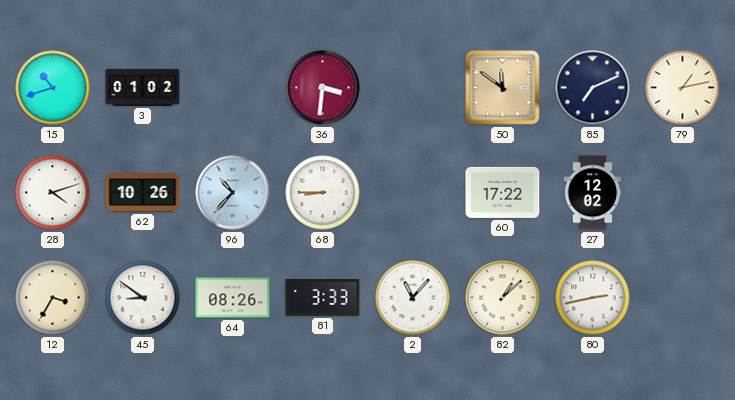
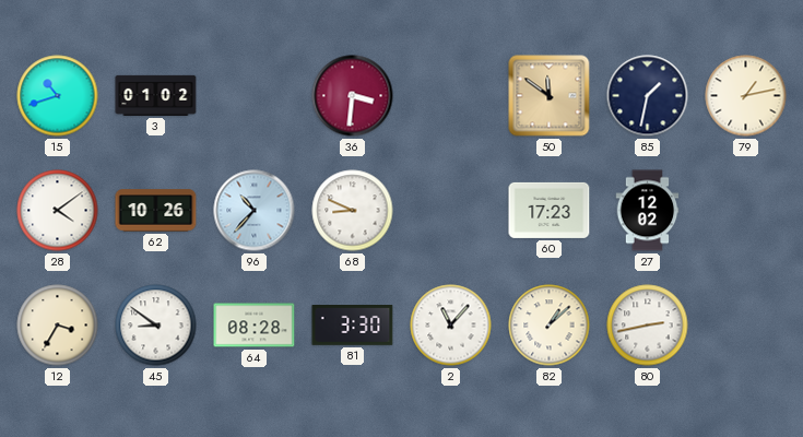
85: 7:11 -> 1:32 (648, 96)
28: 4:12 -> 4:09 (58, 211)
68: 8:45 -> 8:49 (353, 211)
60: 17:22 -> 17:23 (550, 210)
64: 08:26 -> 08:28 (255, 326)
81: 3:33 -> 3:30 (353, 326)
